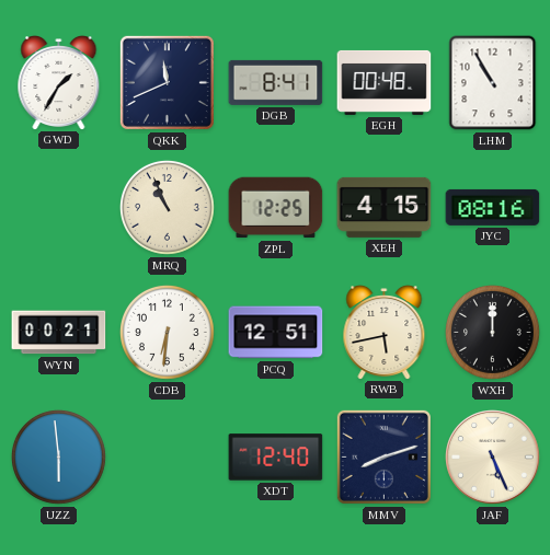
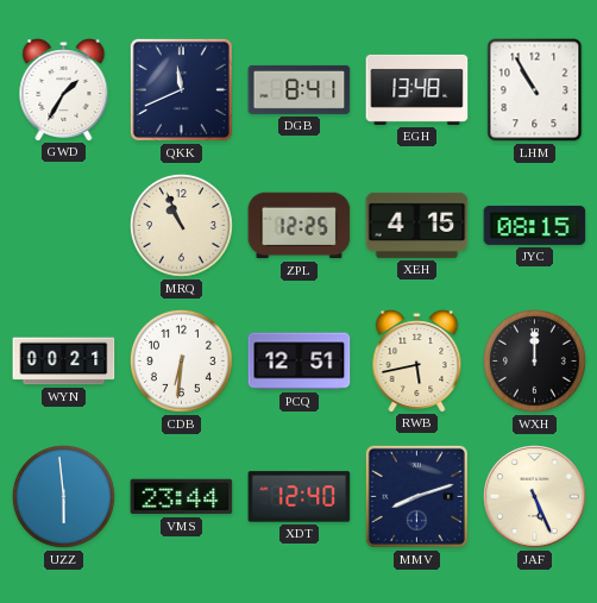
EGH: 00:48 -> 13:48 (417, 89)
JYC: 08:16 -> 08:15 (535, 225)
VMS: none -> 23:44 (182, 497)
